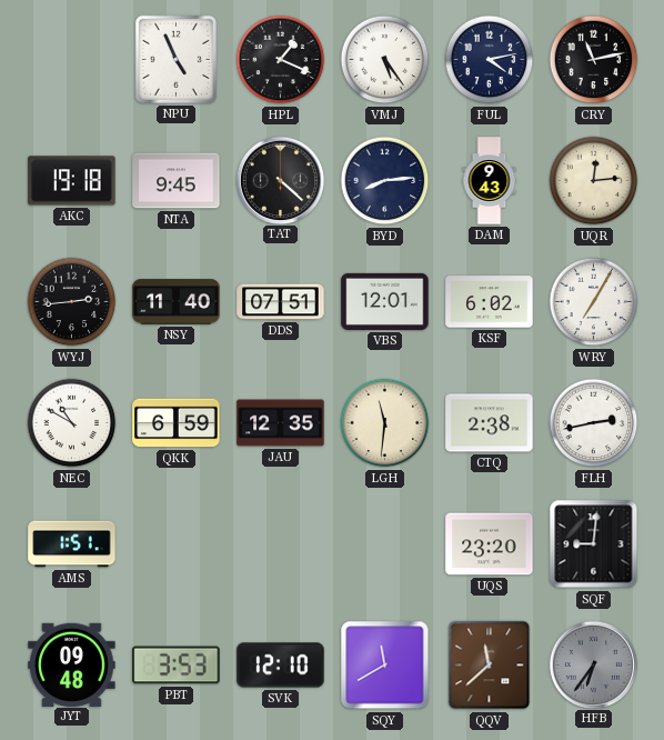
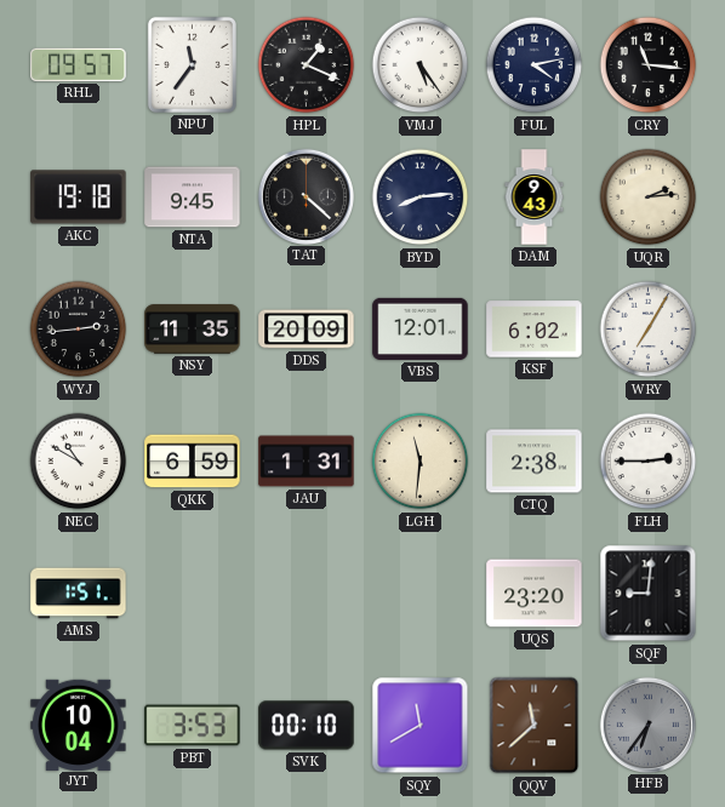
RHL: none -> 09:57 (79, 64)
NPU: 4:56 -> 11:36 (192, 64)
CRY: 11:13 -> 11:16 (649, 65)
UQR: 12:14 -> 2:14 (649, 198)
NSY: 11:40 -> 11:35 (193, 330)
DDS: 07:51 -> 20:09 (307, 330)
JAU: 12:35 -> 1:31 (307, 462)
FLH: 2:43 -> 2:45 (649, 462)
JYT: 09:48 -> 10:04 (79, 725)
SVK: 12:10 -> 00:10 (307, 726)
